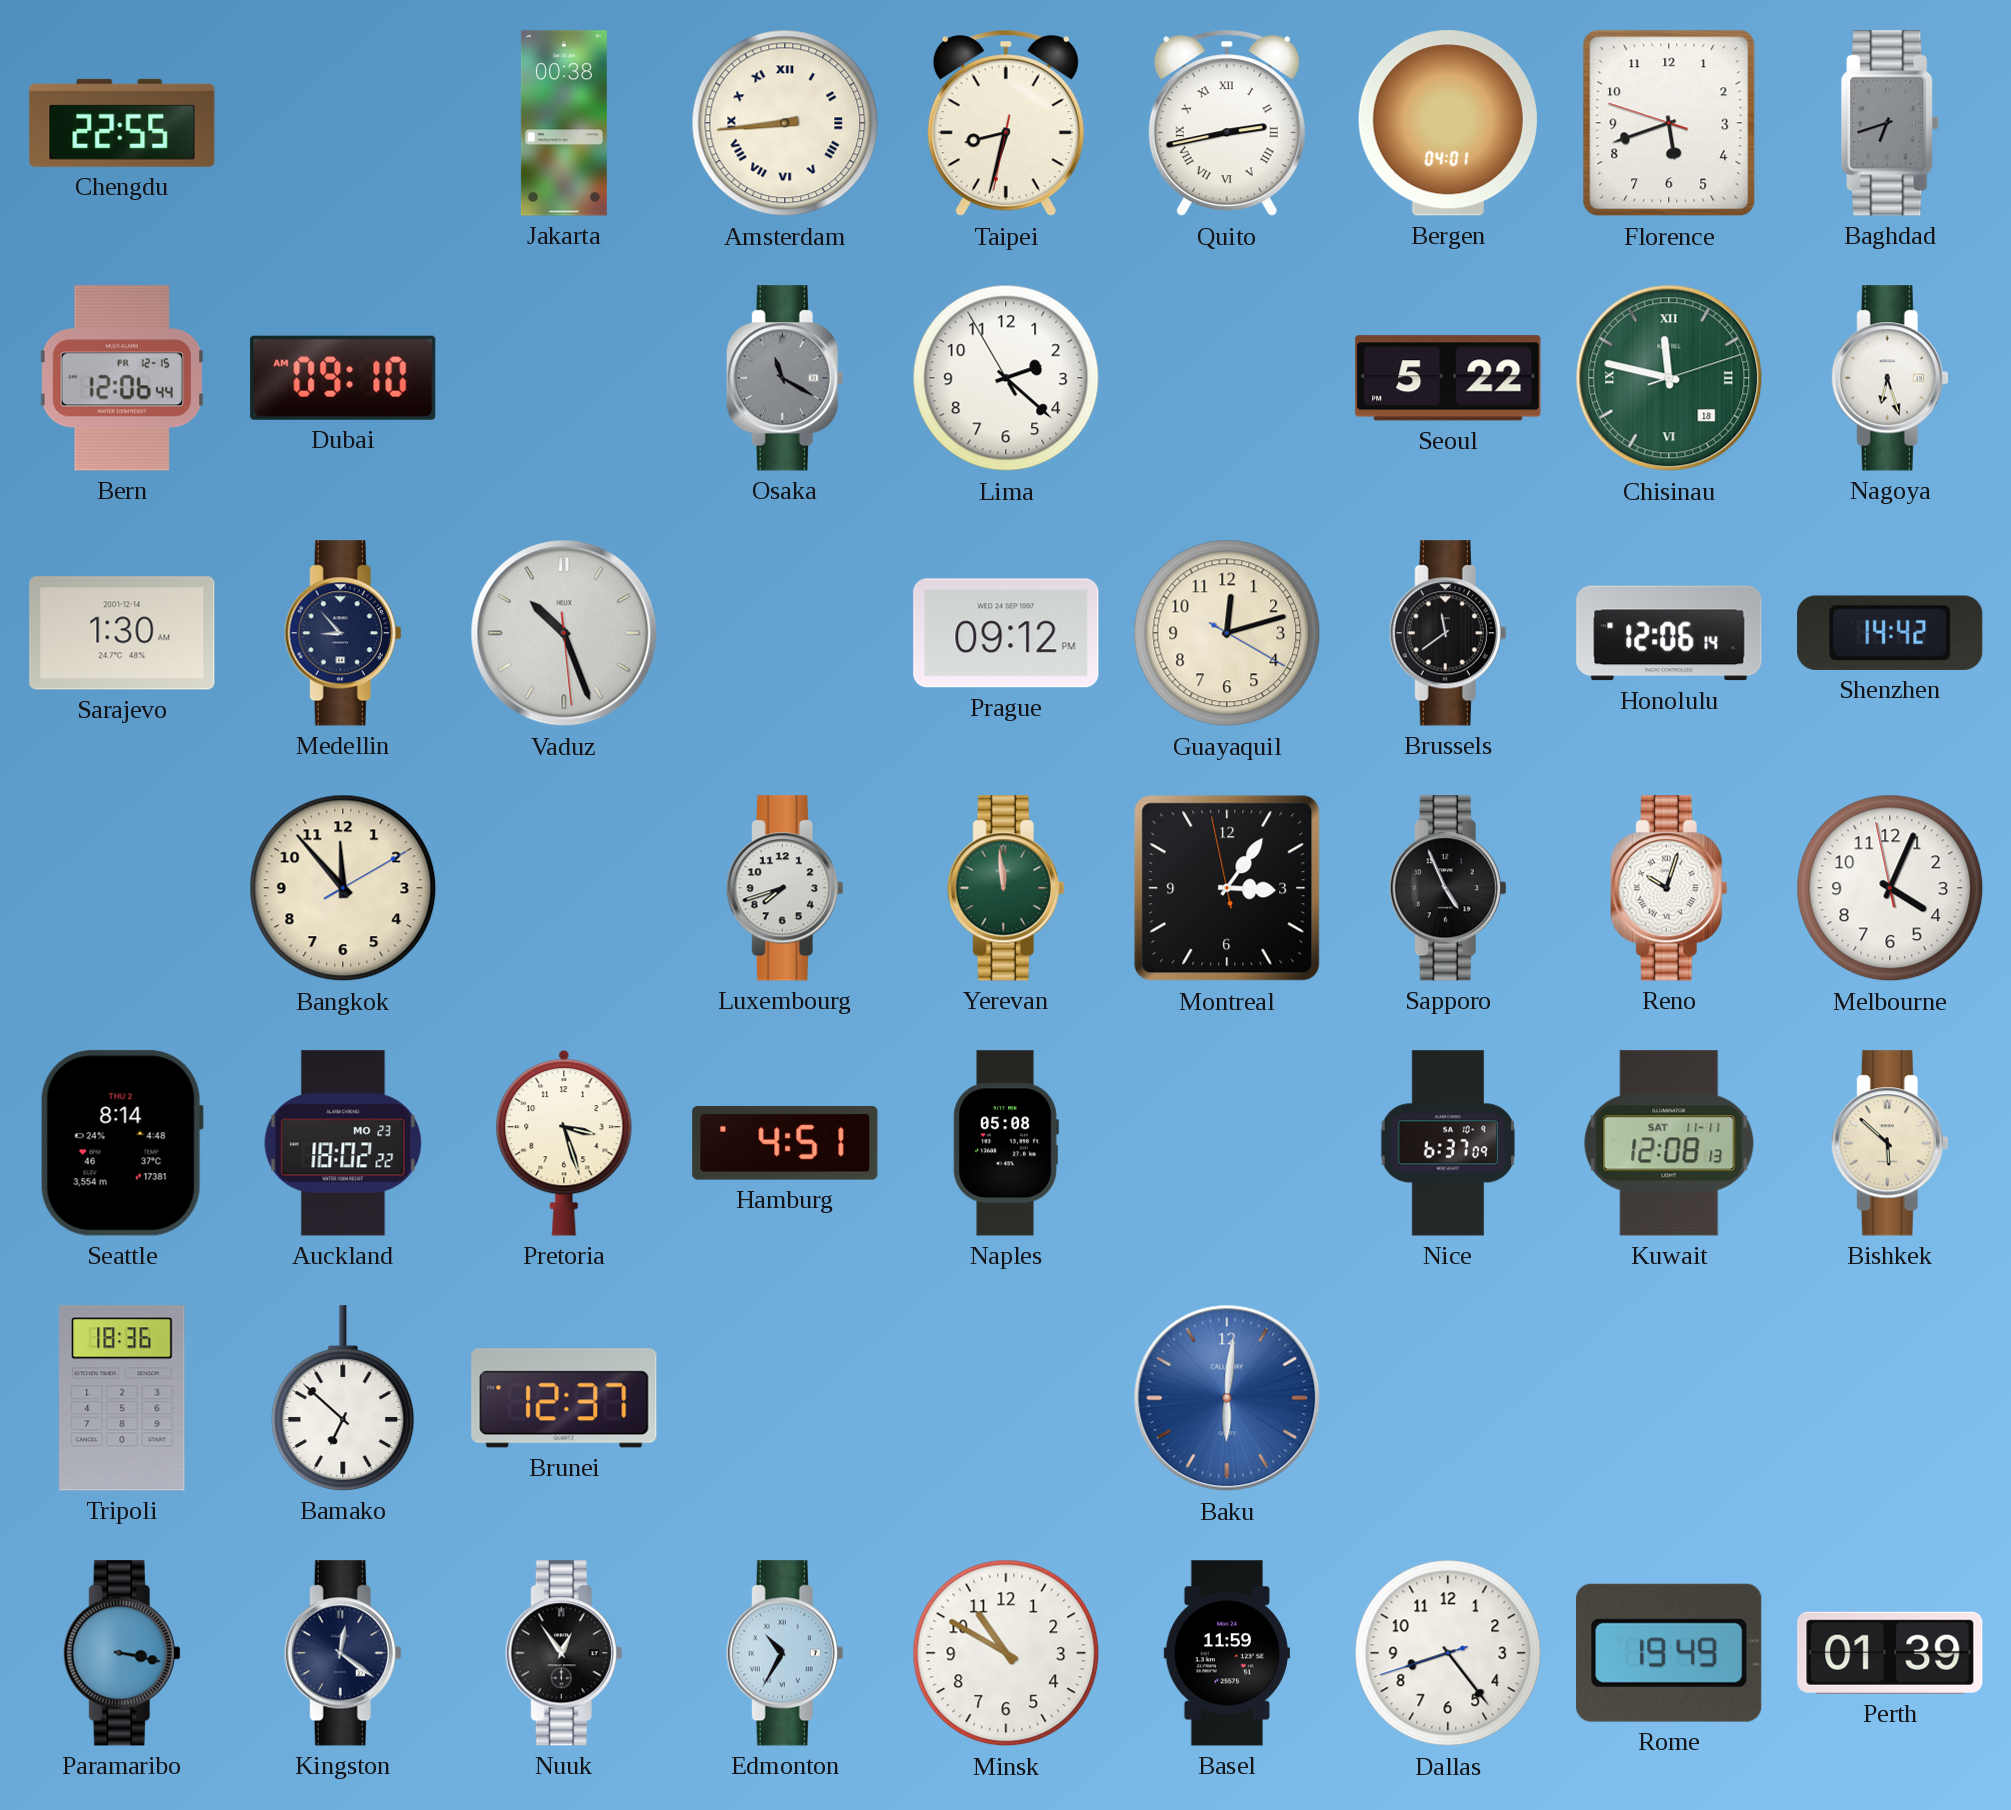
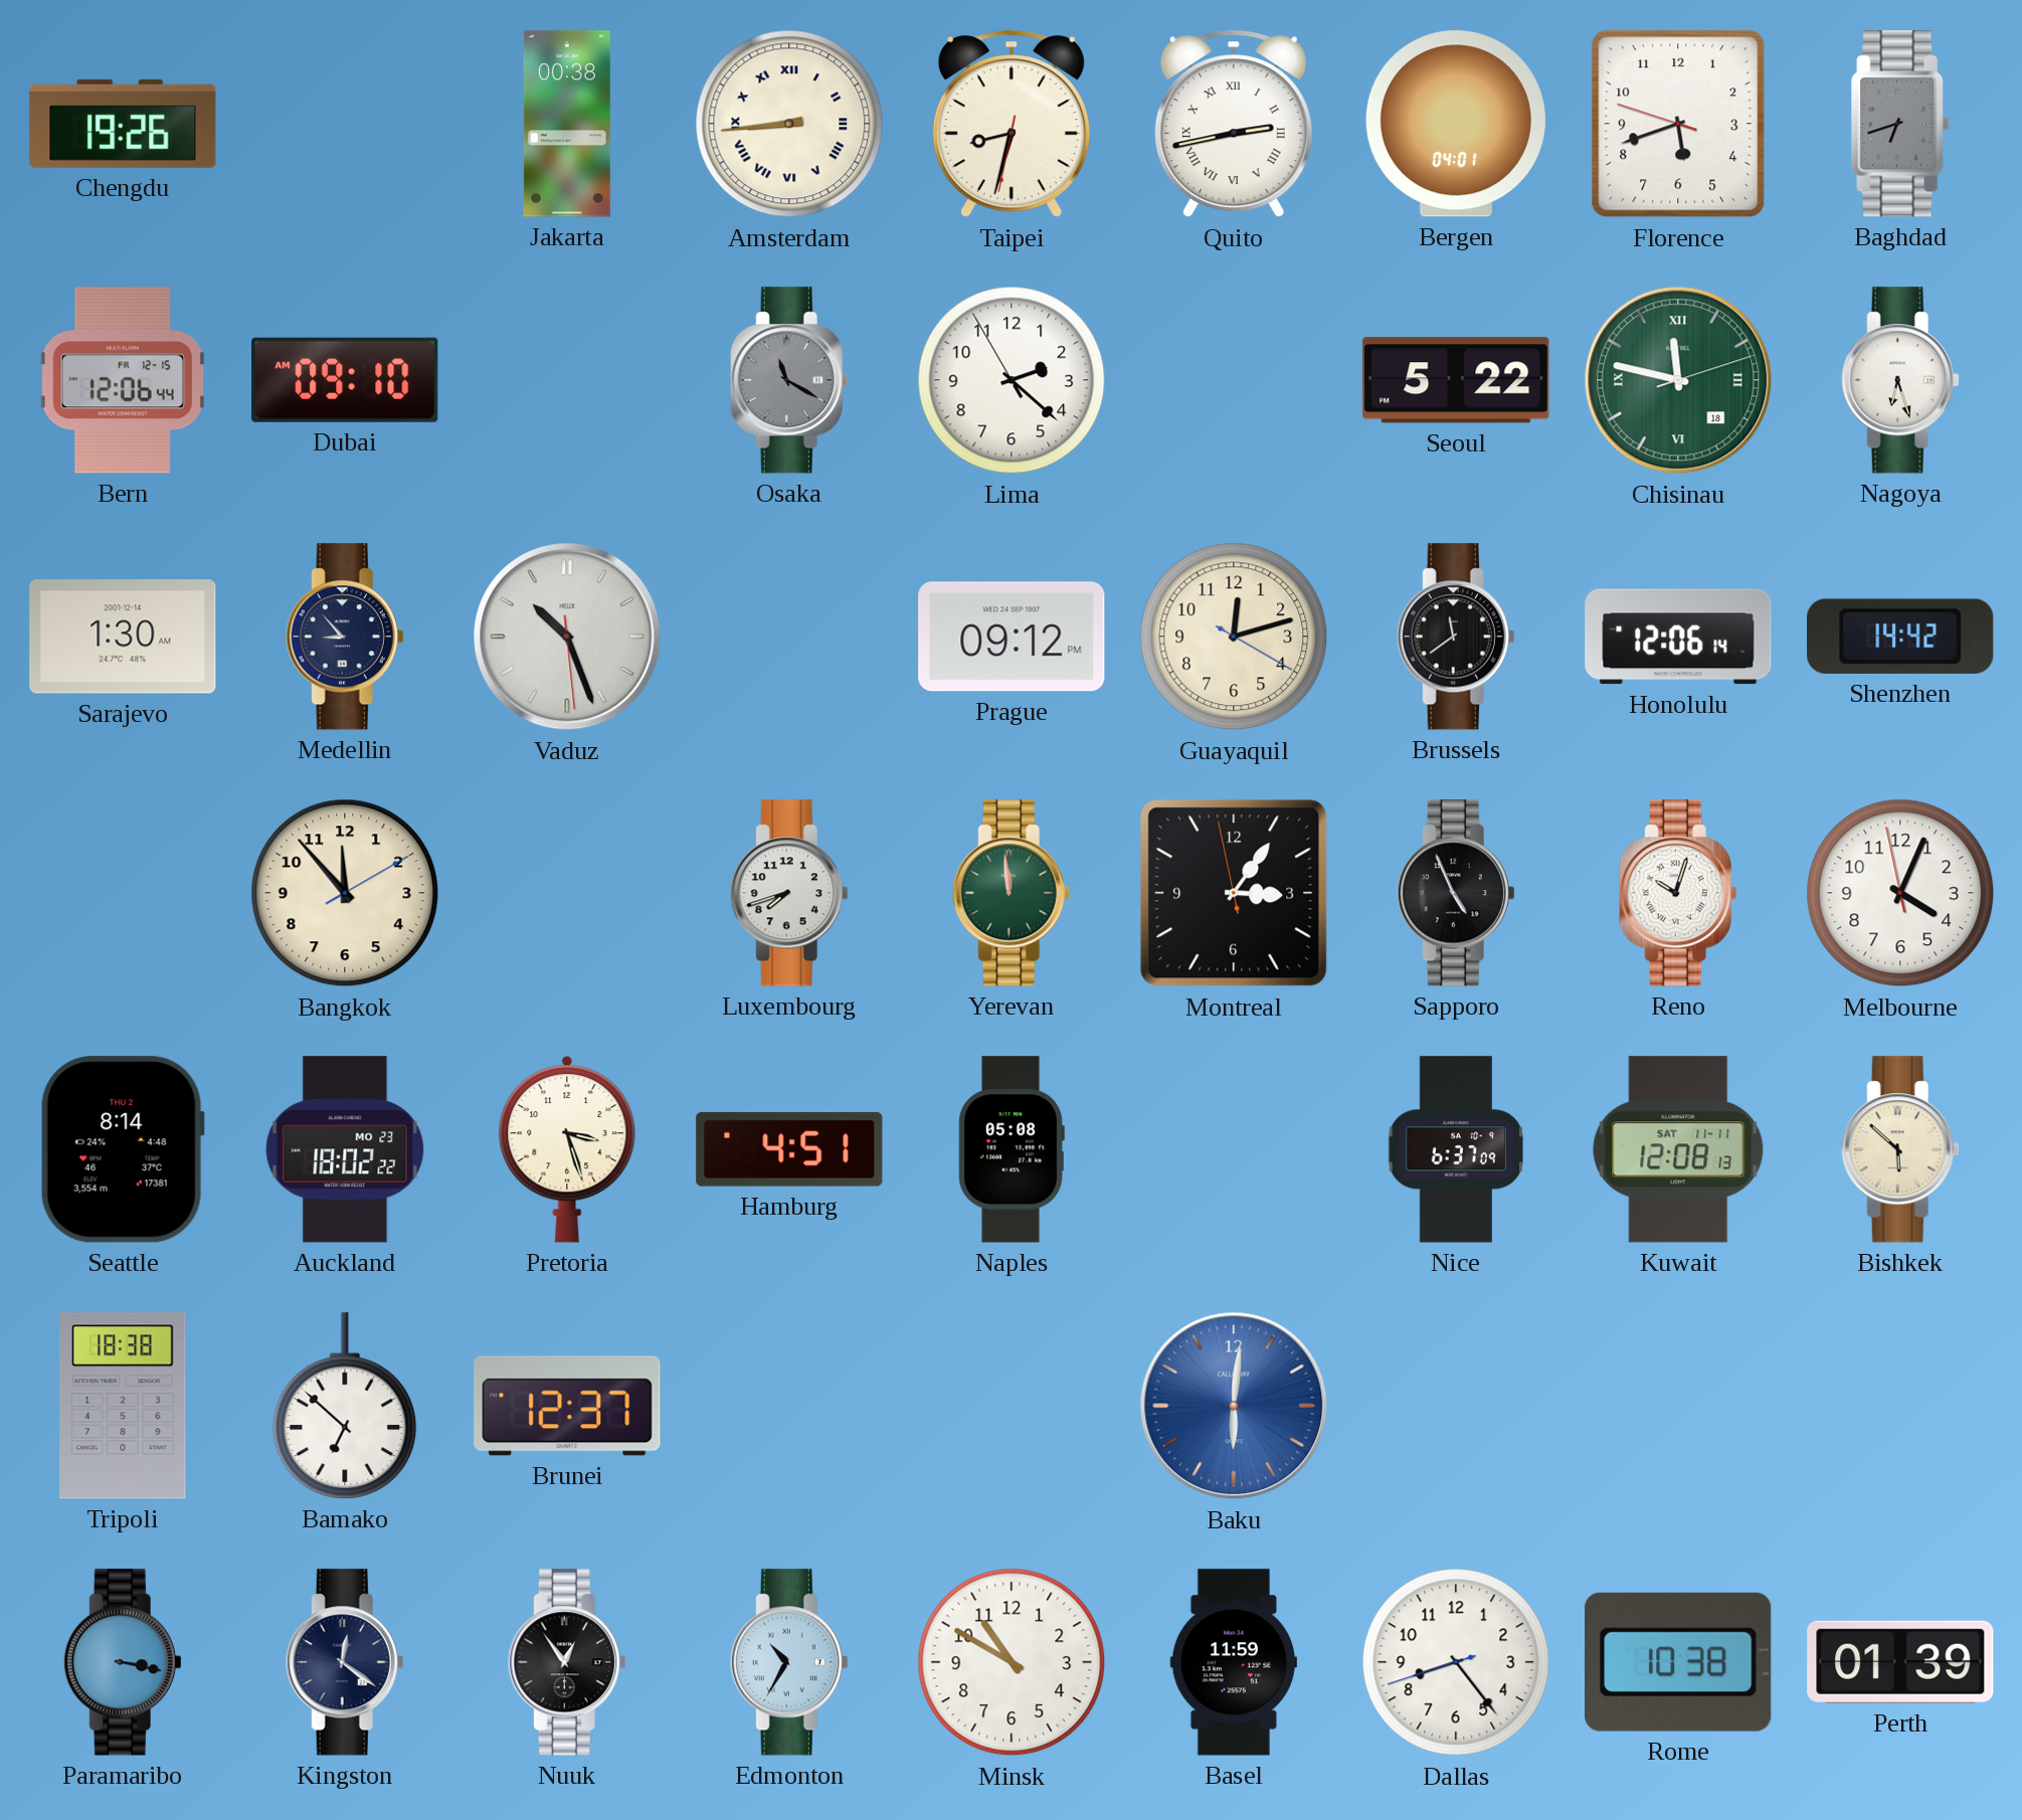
Chengdu: 22:55 -> 19:26 (123, 124)
Tripoli: 18:36 -> 18:38 (123, 1406)
Rome: 19:49 -> 10:38 (1678, 1662)
